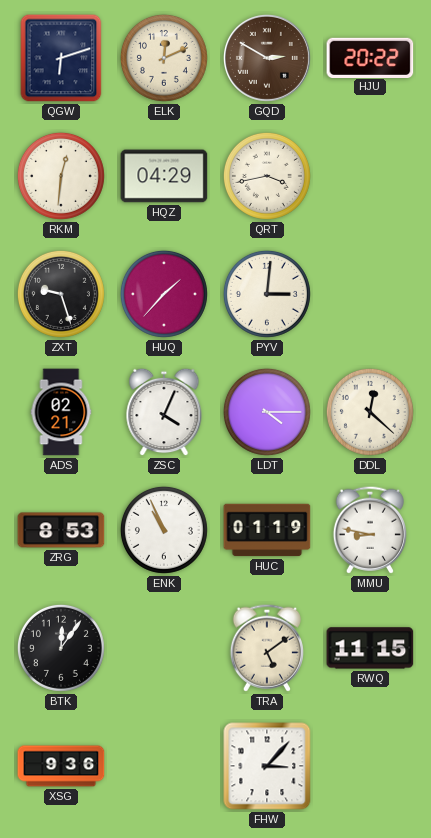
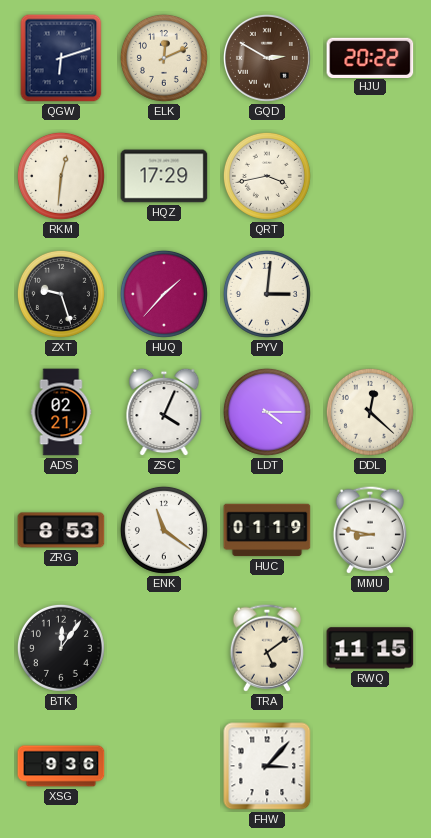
HQZ: 04:29 -> 17:29 (164, 176)
ENK: 10:56 -> 11:21 (164, 530)
